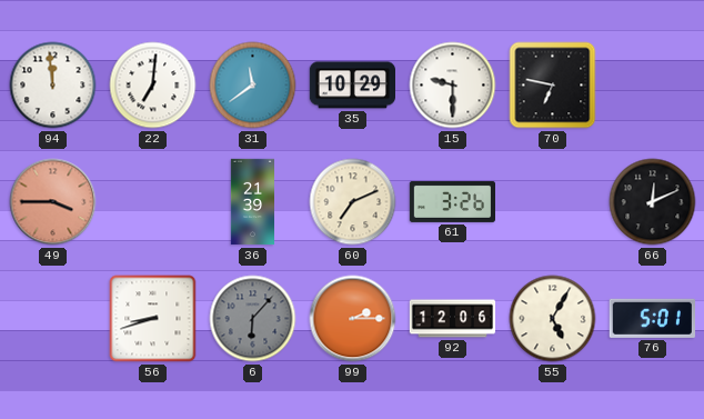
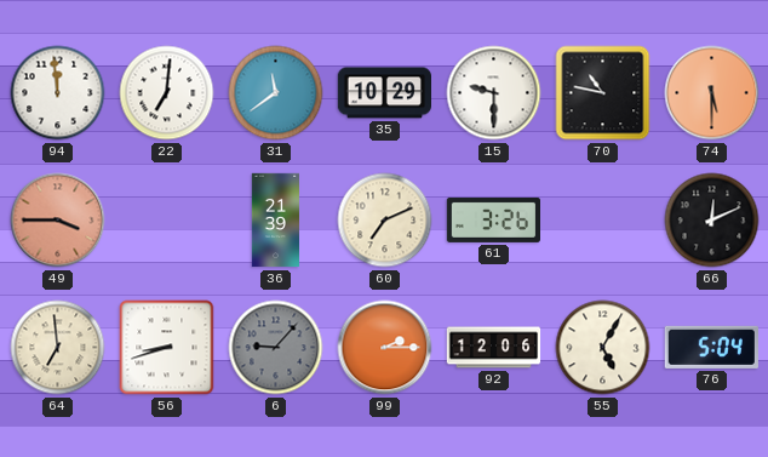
70: 6:47 -> 10:47 (603, 93)
74: none -> 5:30 (712, 93)
64: none -> 6:59 (58, 348)
6: 6:07 -> 9:07 (276, 348)
76: 5:01 -> 5:04 (711, 347)
